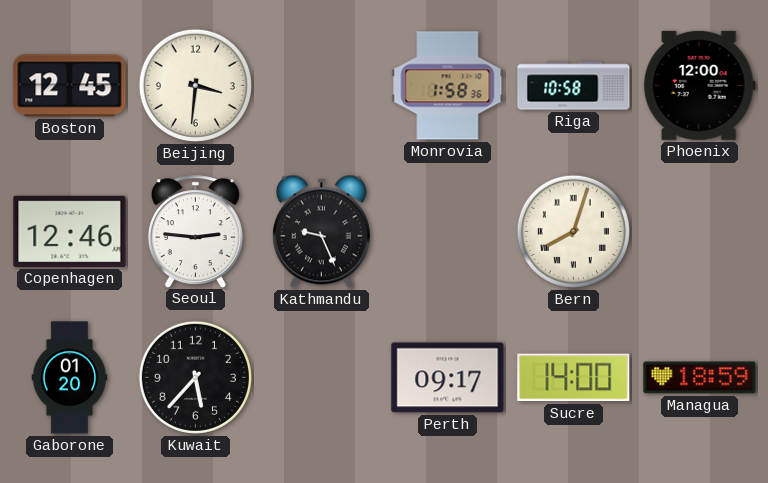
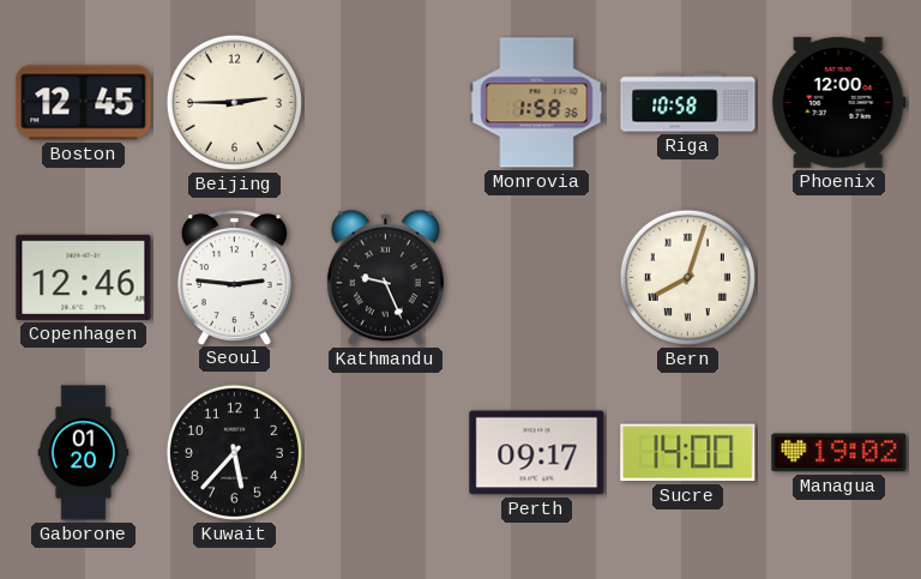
Beijing: 3:31 -> 2:45 (234, 102)
Managua: 18:59 -> 19:02 (839, 453)
